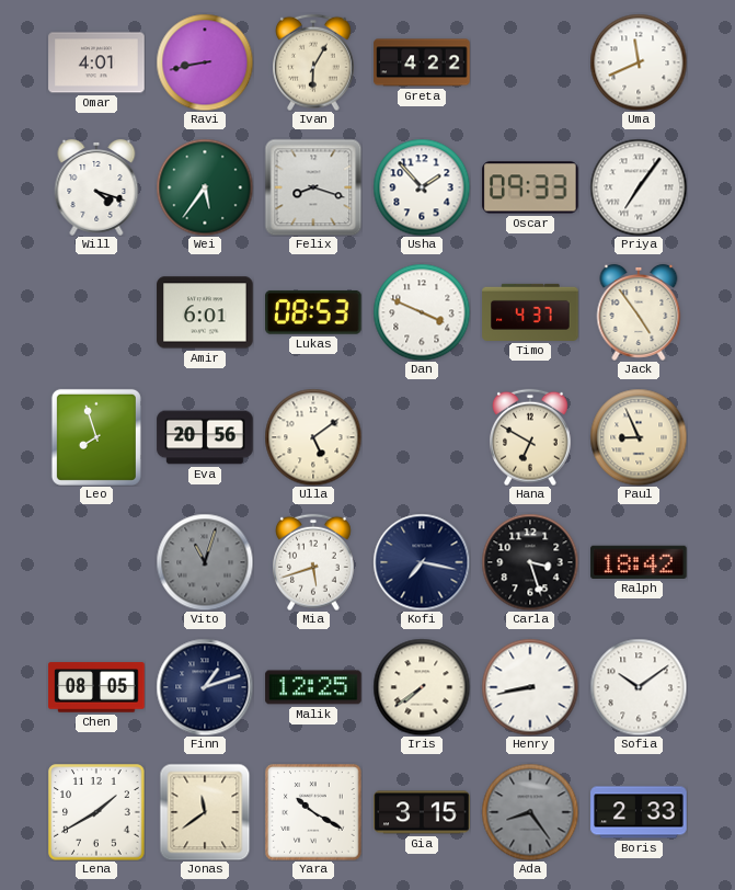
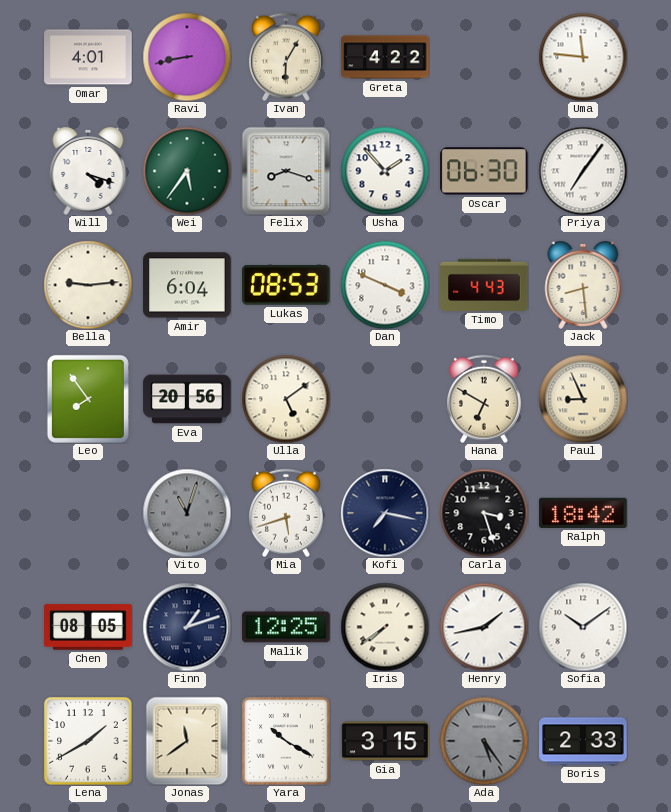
Uma: 11:41 -> 11:46 (583, 57)
Oscar: 09:33 -> 06:30 (485, 171)
Bella: none -> 9:14 (88, 285)
Amir: 6:01 -> 6:04 (187, 285)
Timo: 4:37 -> 4:43 (484, 285)
Jack: 4:54 -> 8:29 (583, 285)
Leo: 7:57 -> 7:54 (88, 399)
Henry: 8:43 -> 1:43 (484, 627)
Ada: 8:24 -> 5:24 (484, 741)
